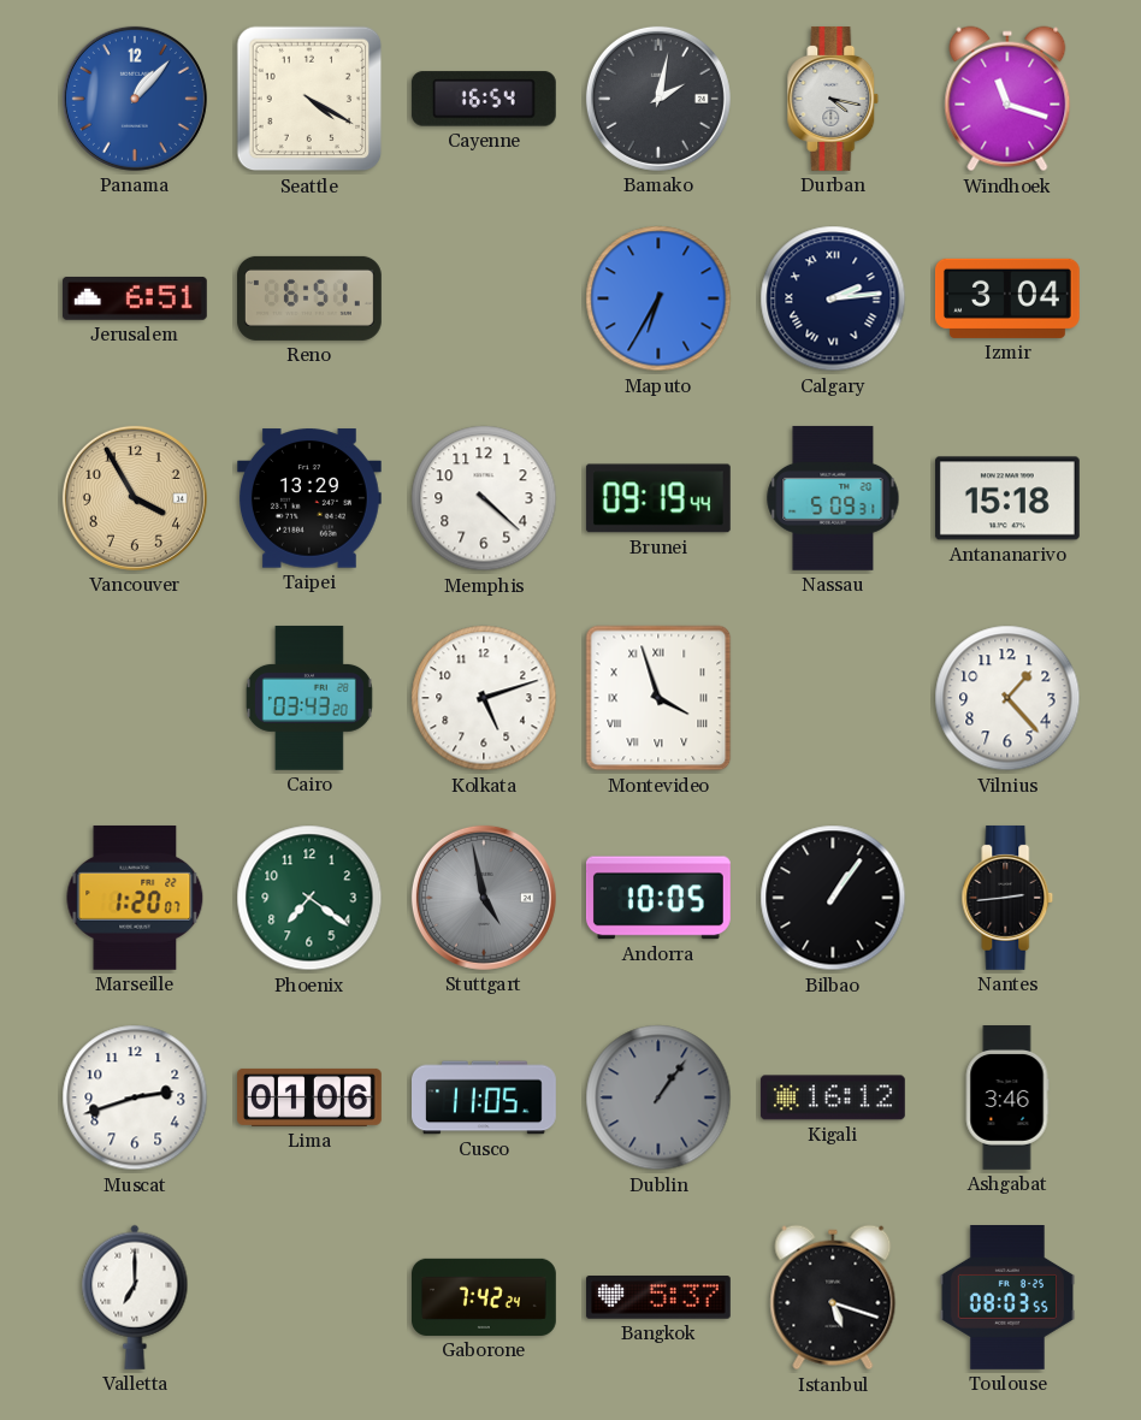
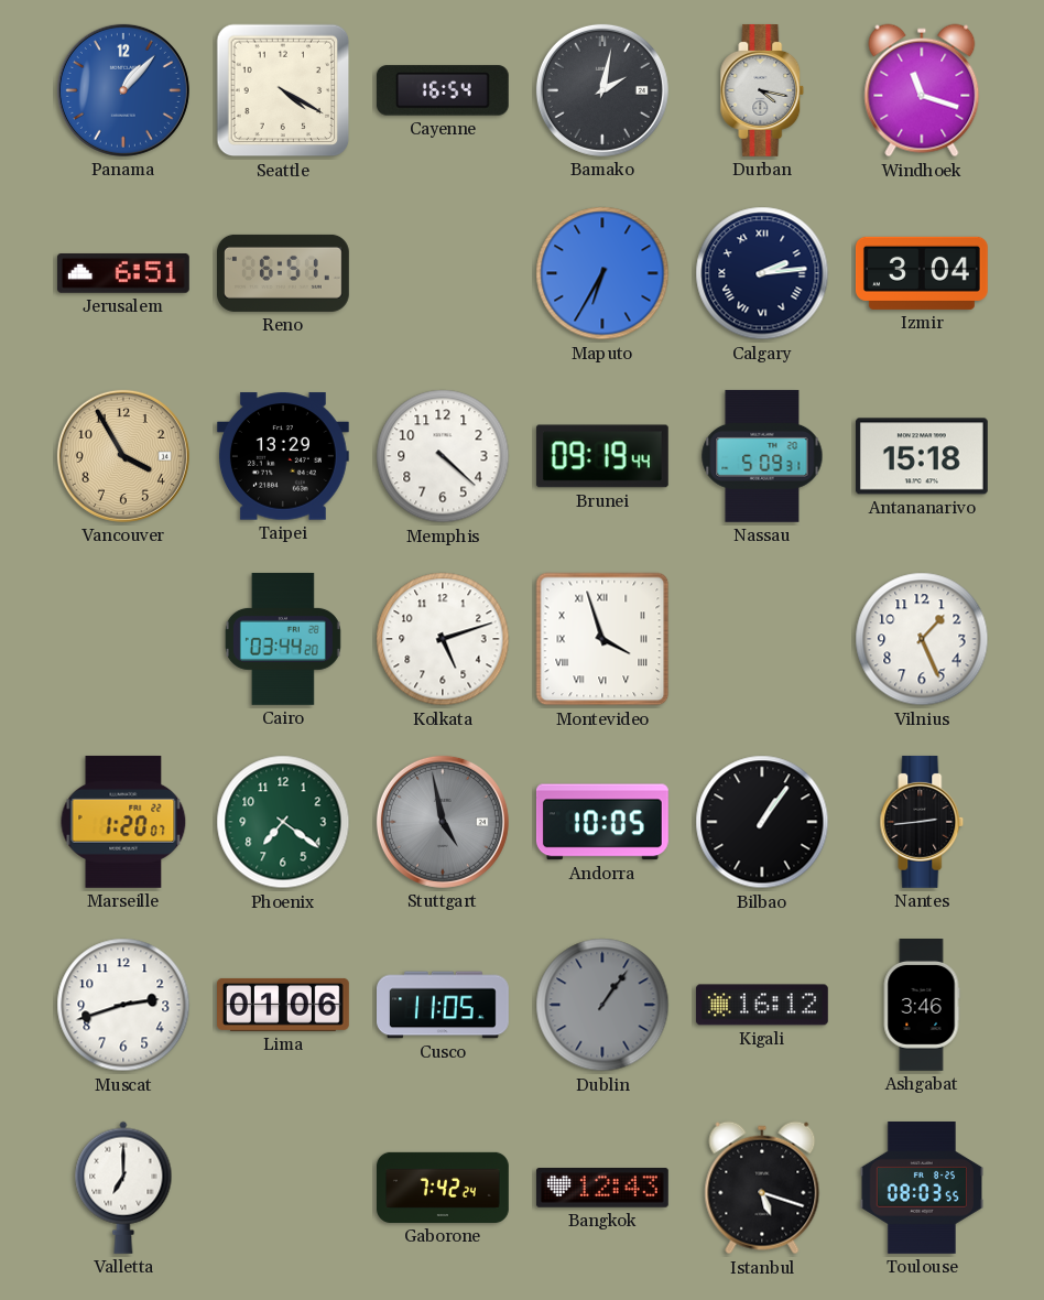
Cairo: 03:43 -> 03:44 (283, 639)
Vilnius: 1:23 -> 1:26 (922, 639)
Bangkok: 5:37 -> 12:43 (602, 1188)
